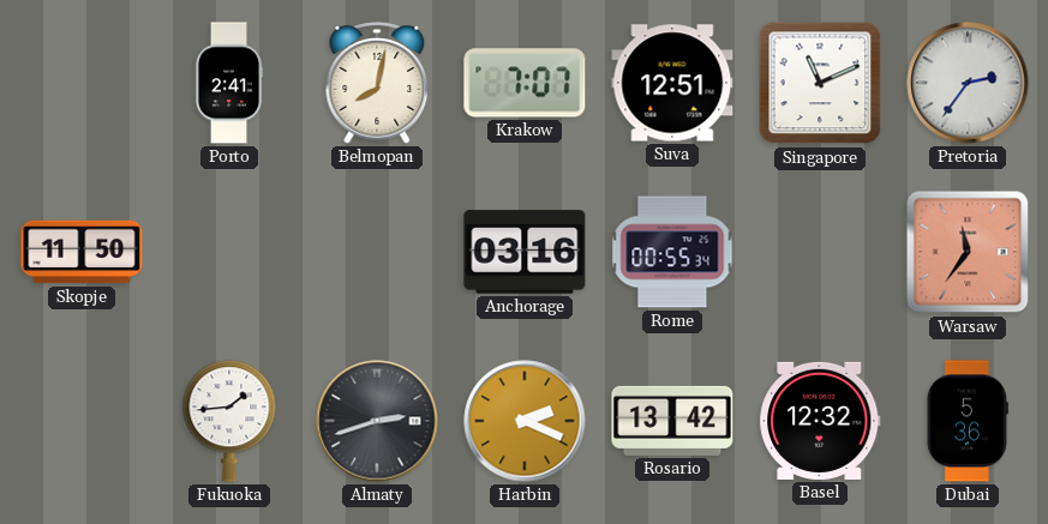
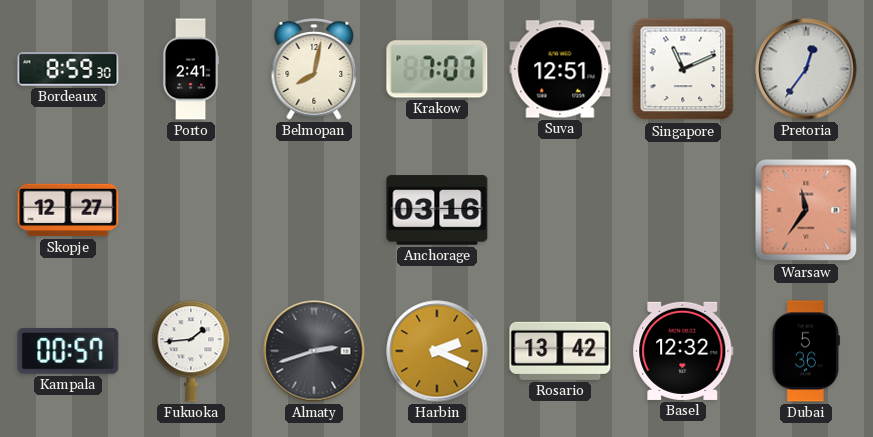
Bordeaux: none -> 8:59 (68, 69)
Pretoria: 2:36 -> 12:36 (806, 69)
Skopje: 11:50 -> 12:27 (68, 210)
Rome: 00:55 -> none (672, 252)
Kampala: none -> 00:57 (68, 351)
